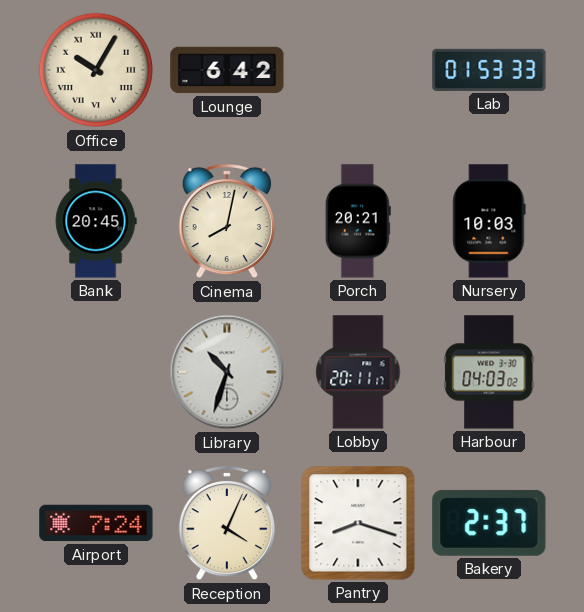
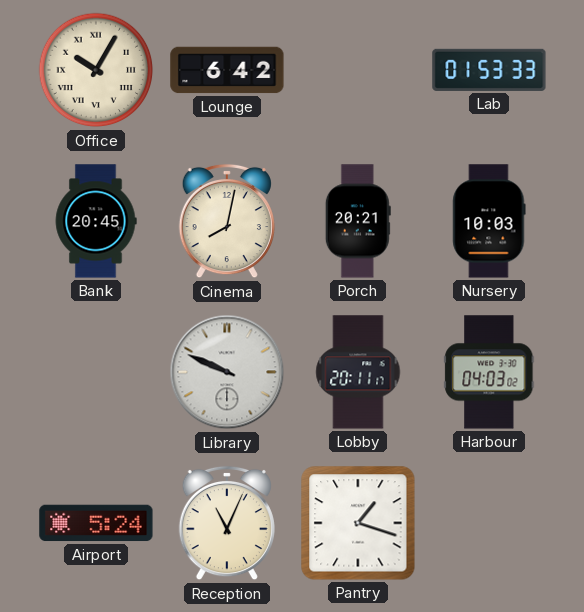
Library: 10:33 -> 9:49 (227, 372)
Airport: 7:24 -> 5:24 (96, 523)
Reception: 4:04 -> 11:04 (227, 523)
Pantry: 8:18 -> 1:18 (358, 523)
Bakery: 2:37 -> none (489, 523)
